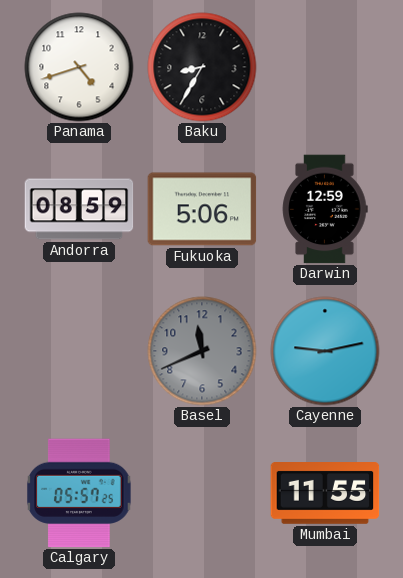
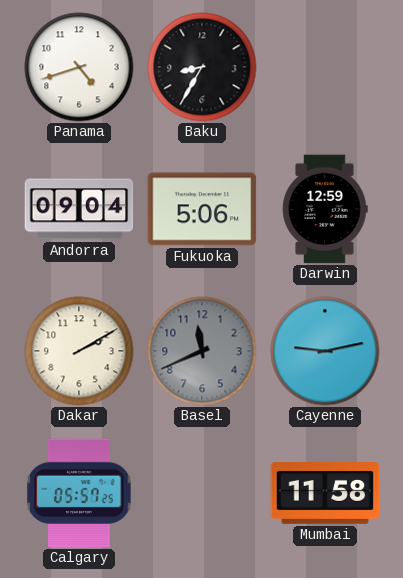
Andorra: 08:59 -> 09:04 (79, 209)
Dakar: none -> 2:10 (79, 351)
Mumbai: 11:55 -> 11:58 (325, 494)
